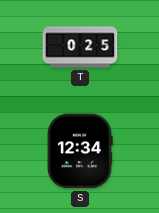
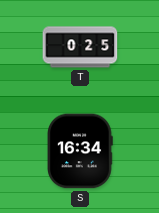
S: 12:34 -> 16:34 (80, 151)
